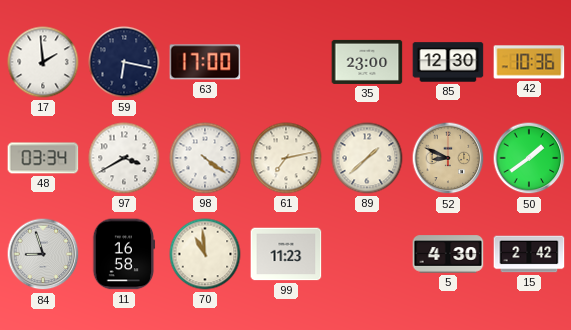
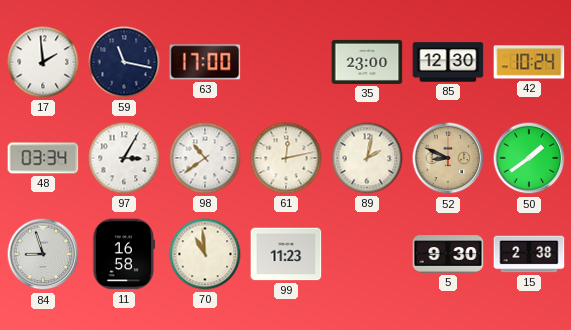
59: 6:17 -> 11:17 (124, 62)
42: 10:36 -> 10:24 (529, 62)
97: 3:40 -> 3:05 (124, 158)
98: 4:21 -> 10:39 (205, 158)
61: 7:13 -> 12:13 (286, 158)
89: 1:38 -> 2:02 (367, 158)
5: 4:30 -> 9:30 (448, 254)
15: 2:42 -> 2:38 (529, 254)
